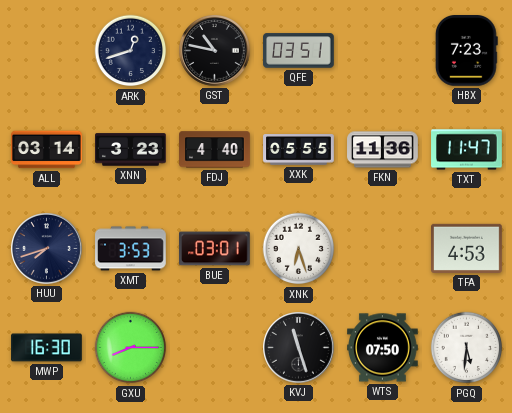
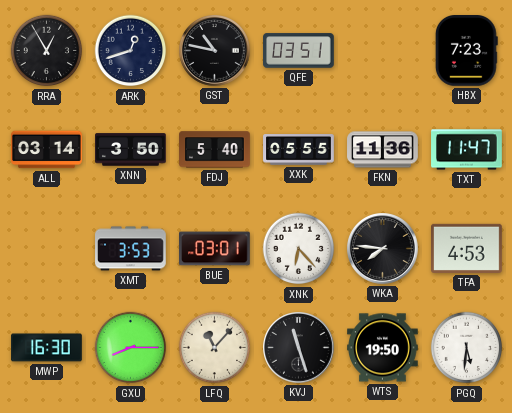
RRA: none -> 12:55 (47, 51)
XNN: 3:23 -> 3:50 (131, 150)
FDJ: 4:40 -> 5:40 (215, 150)
HUU: 7:42 -> none (47, 249)
XNK: 6:27 -> 6:23 (299, 249)
WKA: none -> 7:46 (383, 249)
LFQ: none -> 11:07 (215, 348)
WTS: 07:50 -> 19:50 (383, 348)
